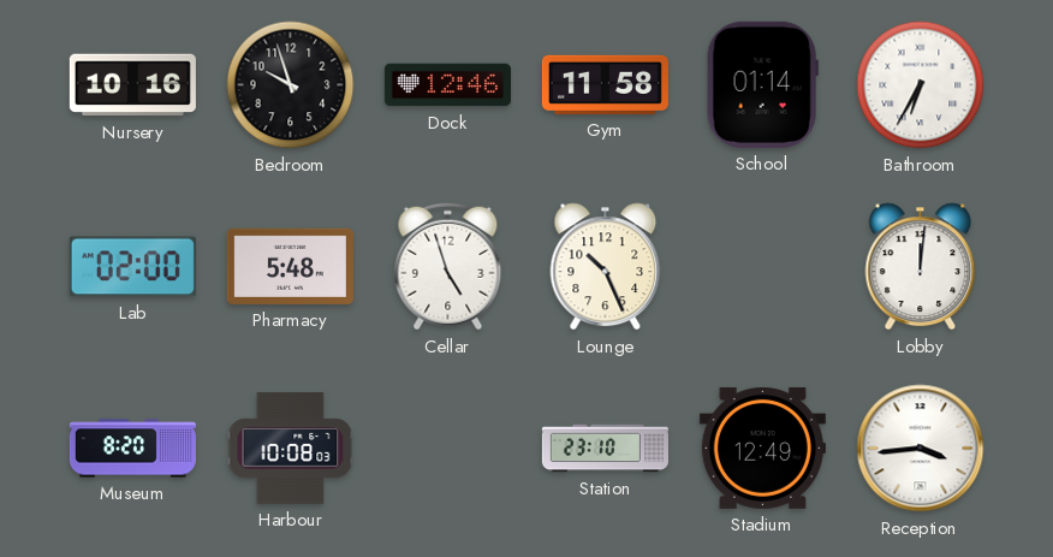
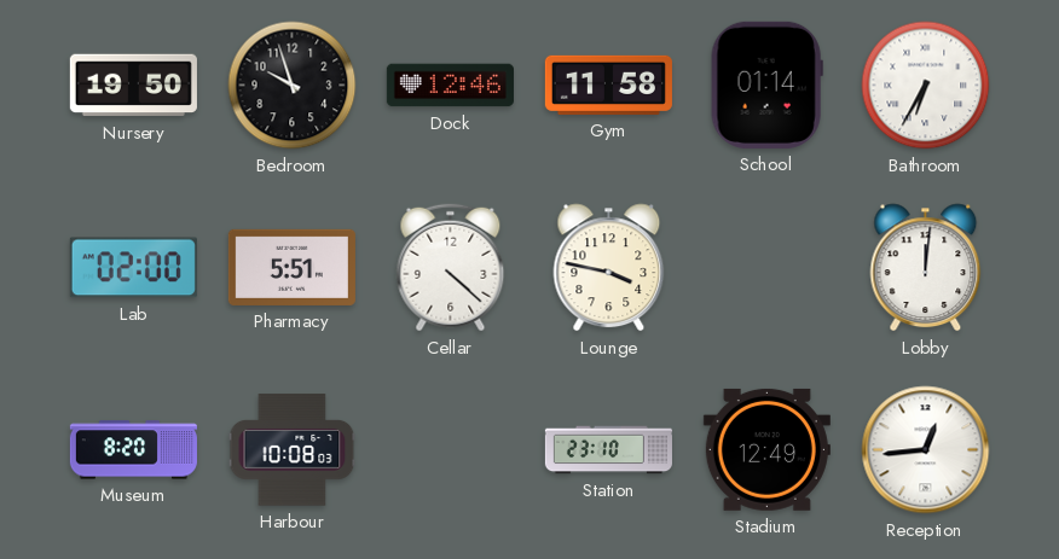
Nursery: 10:16 -> 19:50 (133, 86)
Pharmacy: 5:48 -> 5:51 (291, 267)
Cellar: 4:57 -> 4:22 (451, 268)
Lounge: 10:26 -> 3:47 (609, 268)
Reception: 3:44 -> 12:44 (926, 450)
